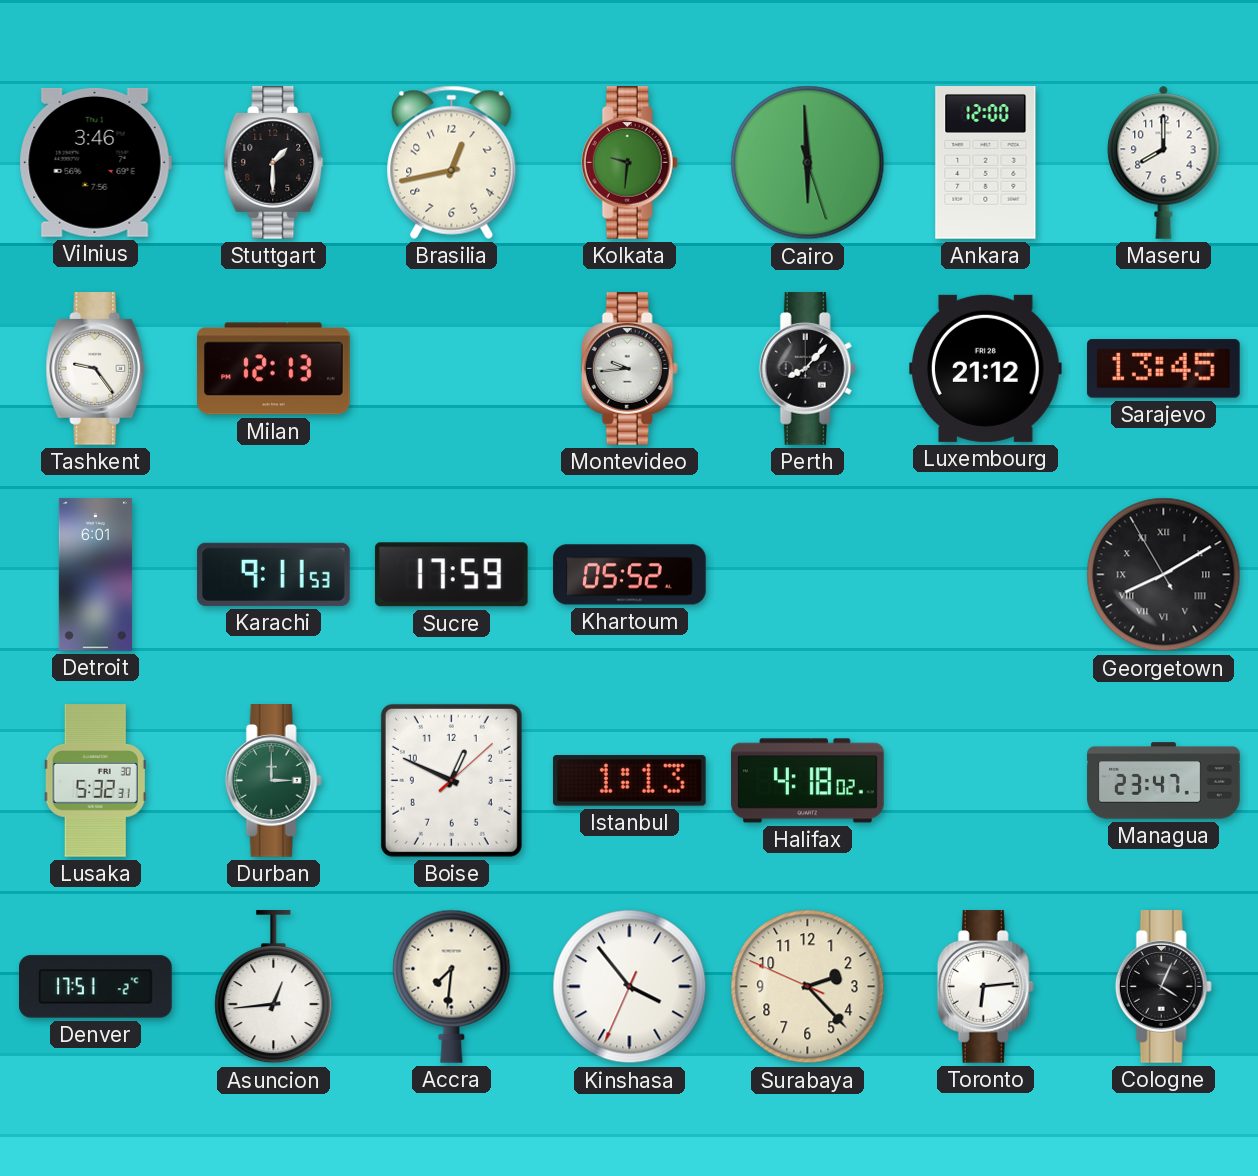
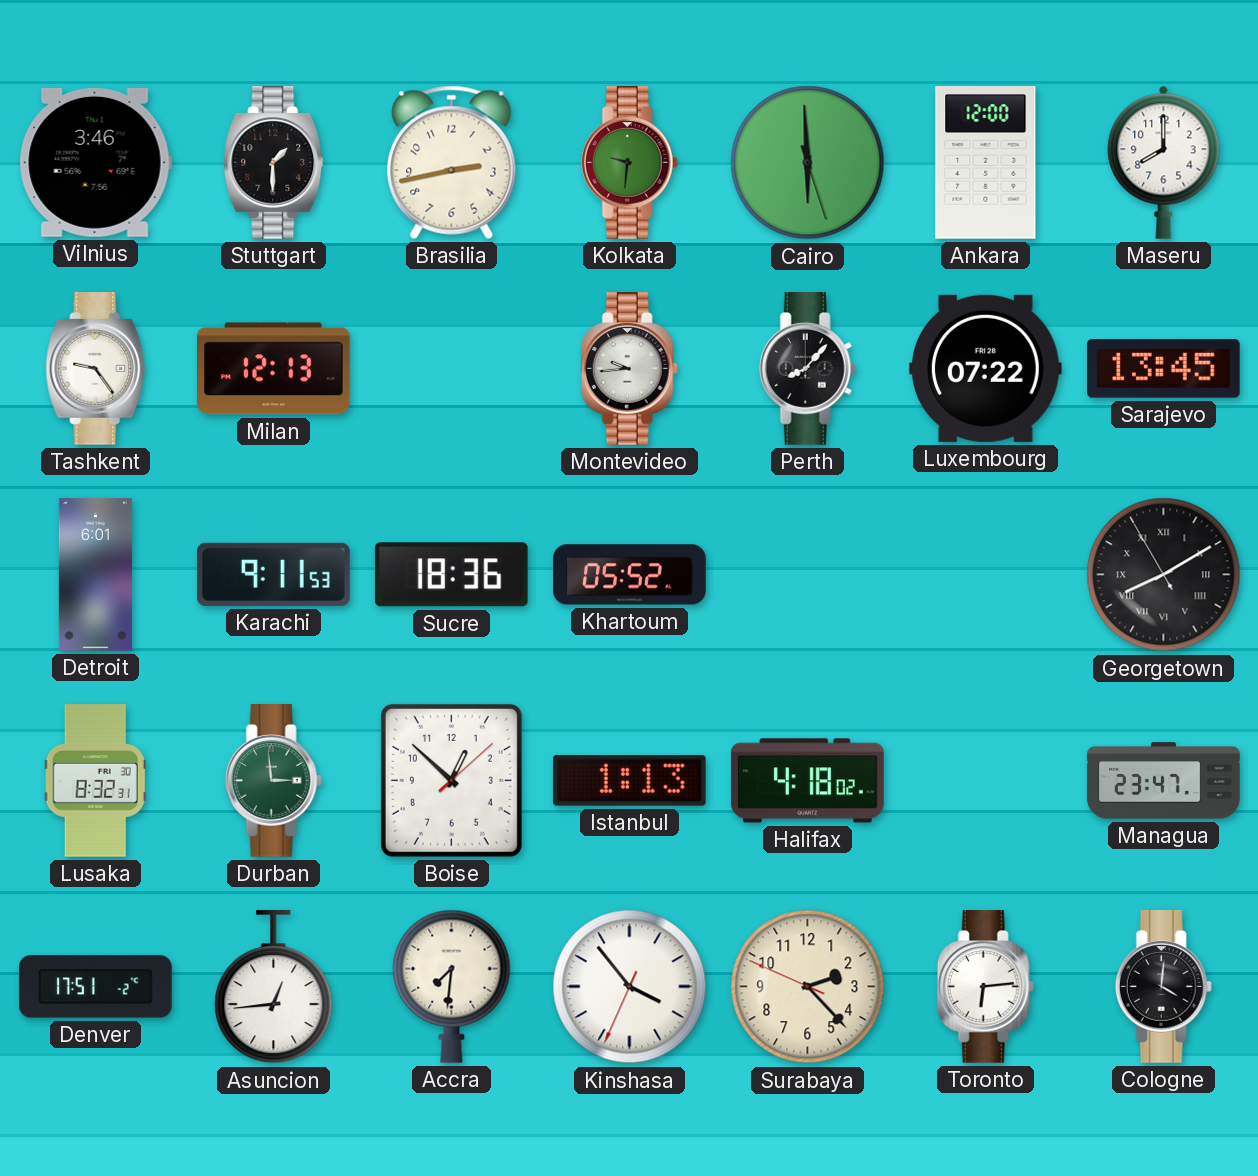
Brasilia: 12:43 -> 2:43 (452, 162)
Luxembourg: 21:12 -> 07:22 (986, 368)
Sucre: 17:59 -> 18:36 (451, 575)
Lusaka: 5:32 -> 8:32 (95, 781)
Durban: 3:00 -> 2:59 (273, 781)
Boise: 12:49 -> 12:52 (451, 780)
Cologne: 4:04 -> 4:01 (1163, 987)
